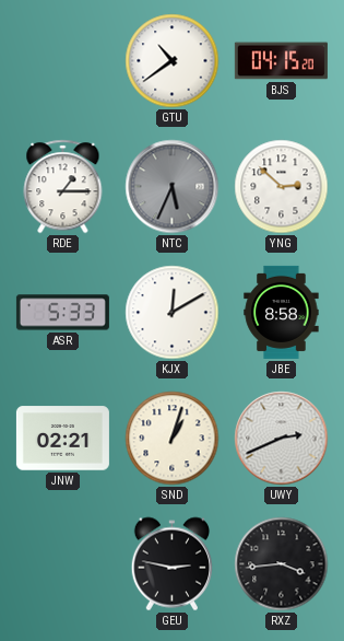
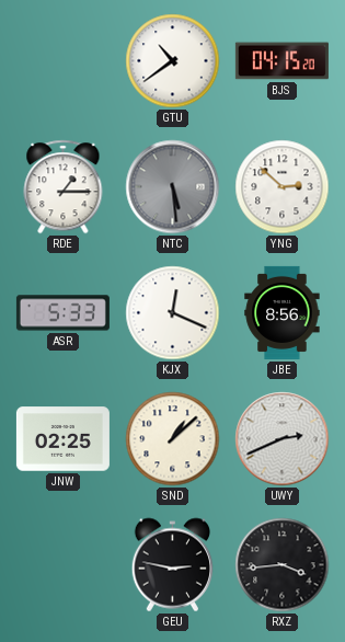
NTC: 5:34 -> 5:29 (173, 187)
KJX: 12:10 -> 12:19 (173, 313)
JBE: 8:58 -> 8:56 (283, 312)
JNW: 02:21 -> 02:25 (62, 439)
SND: 1:03 -> 1:08 (173, 439)
